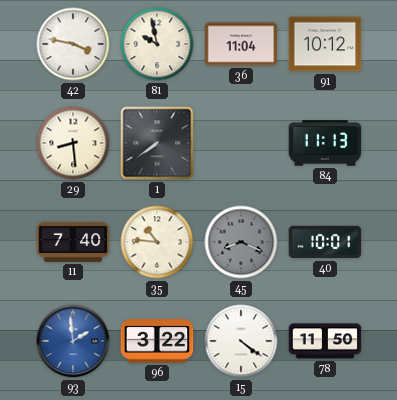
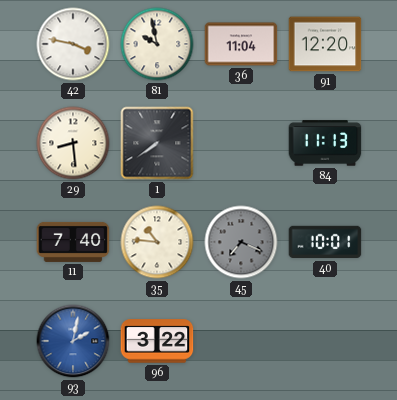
91: 10:12 -> 12:20 (325, 44)
45: 8:19 -> 7:19 (241, 242)
93: 1:59 -> 2:02 (73, 341)
15: 4:21 -> none (241, 341)
78: 11:50 -> none (325, 341)
